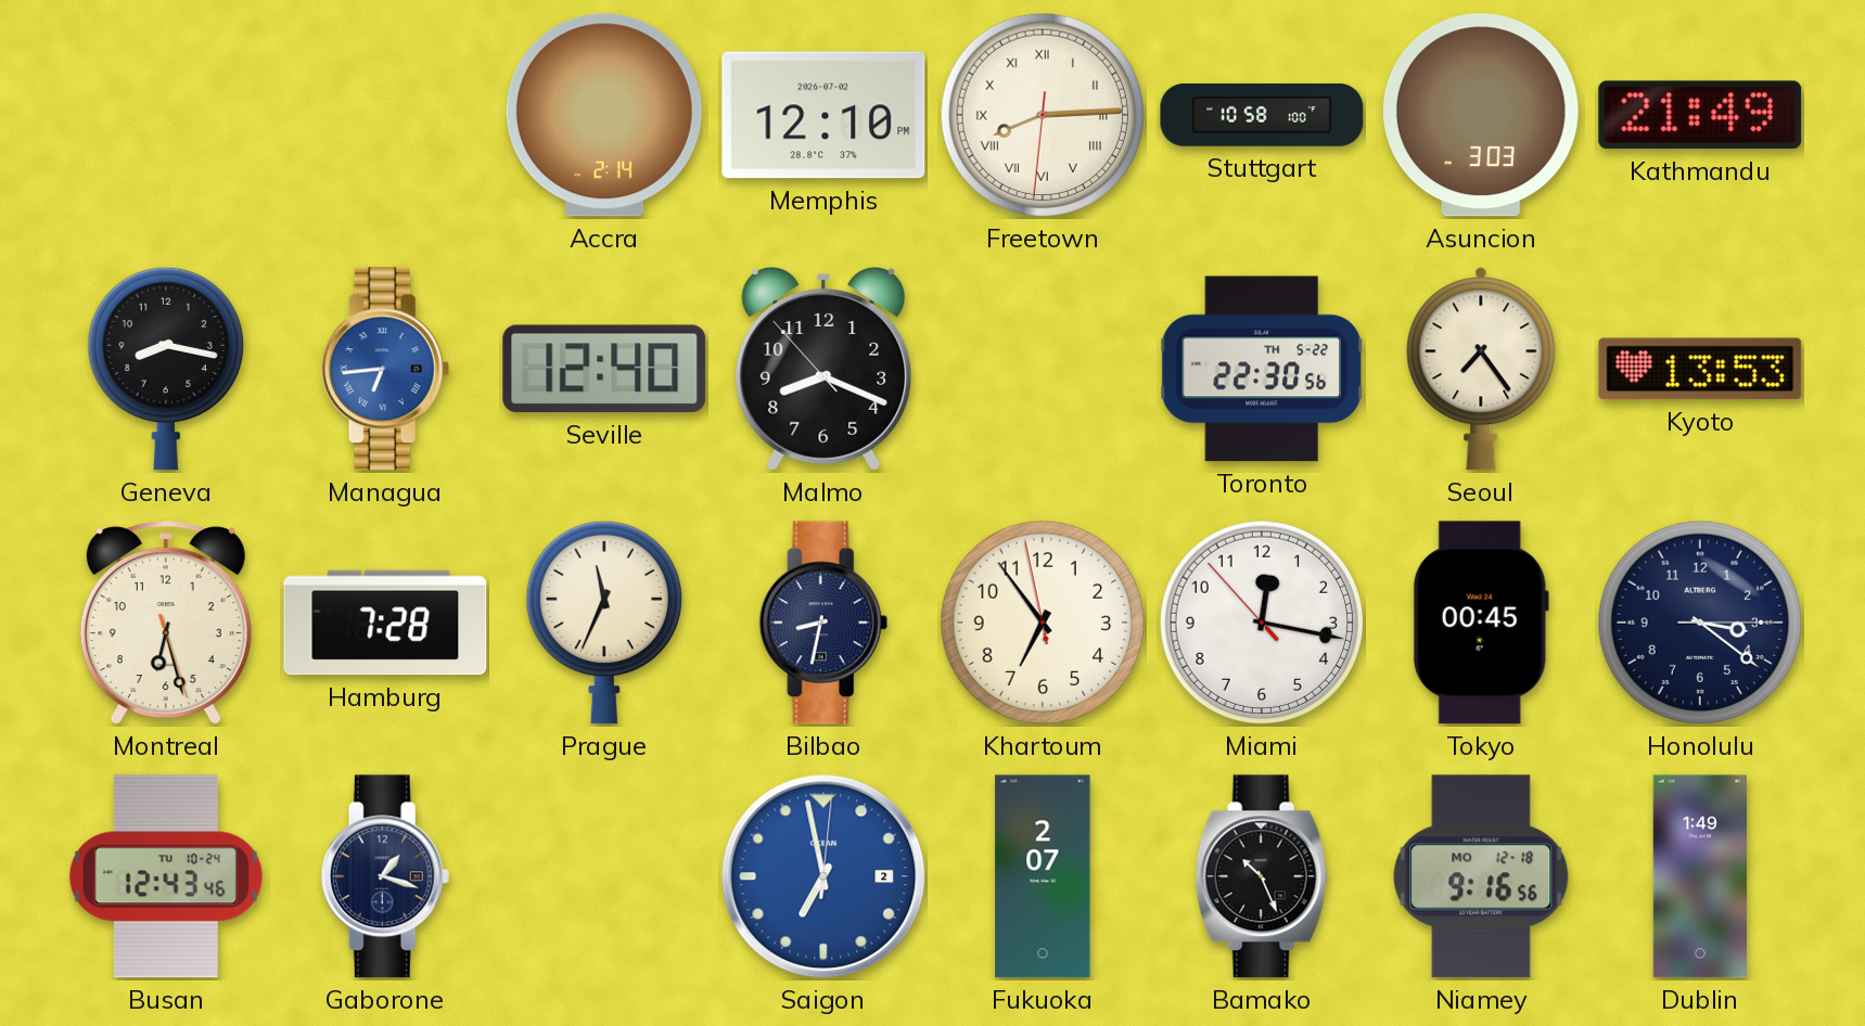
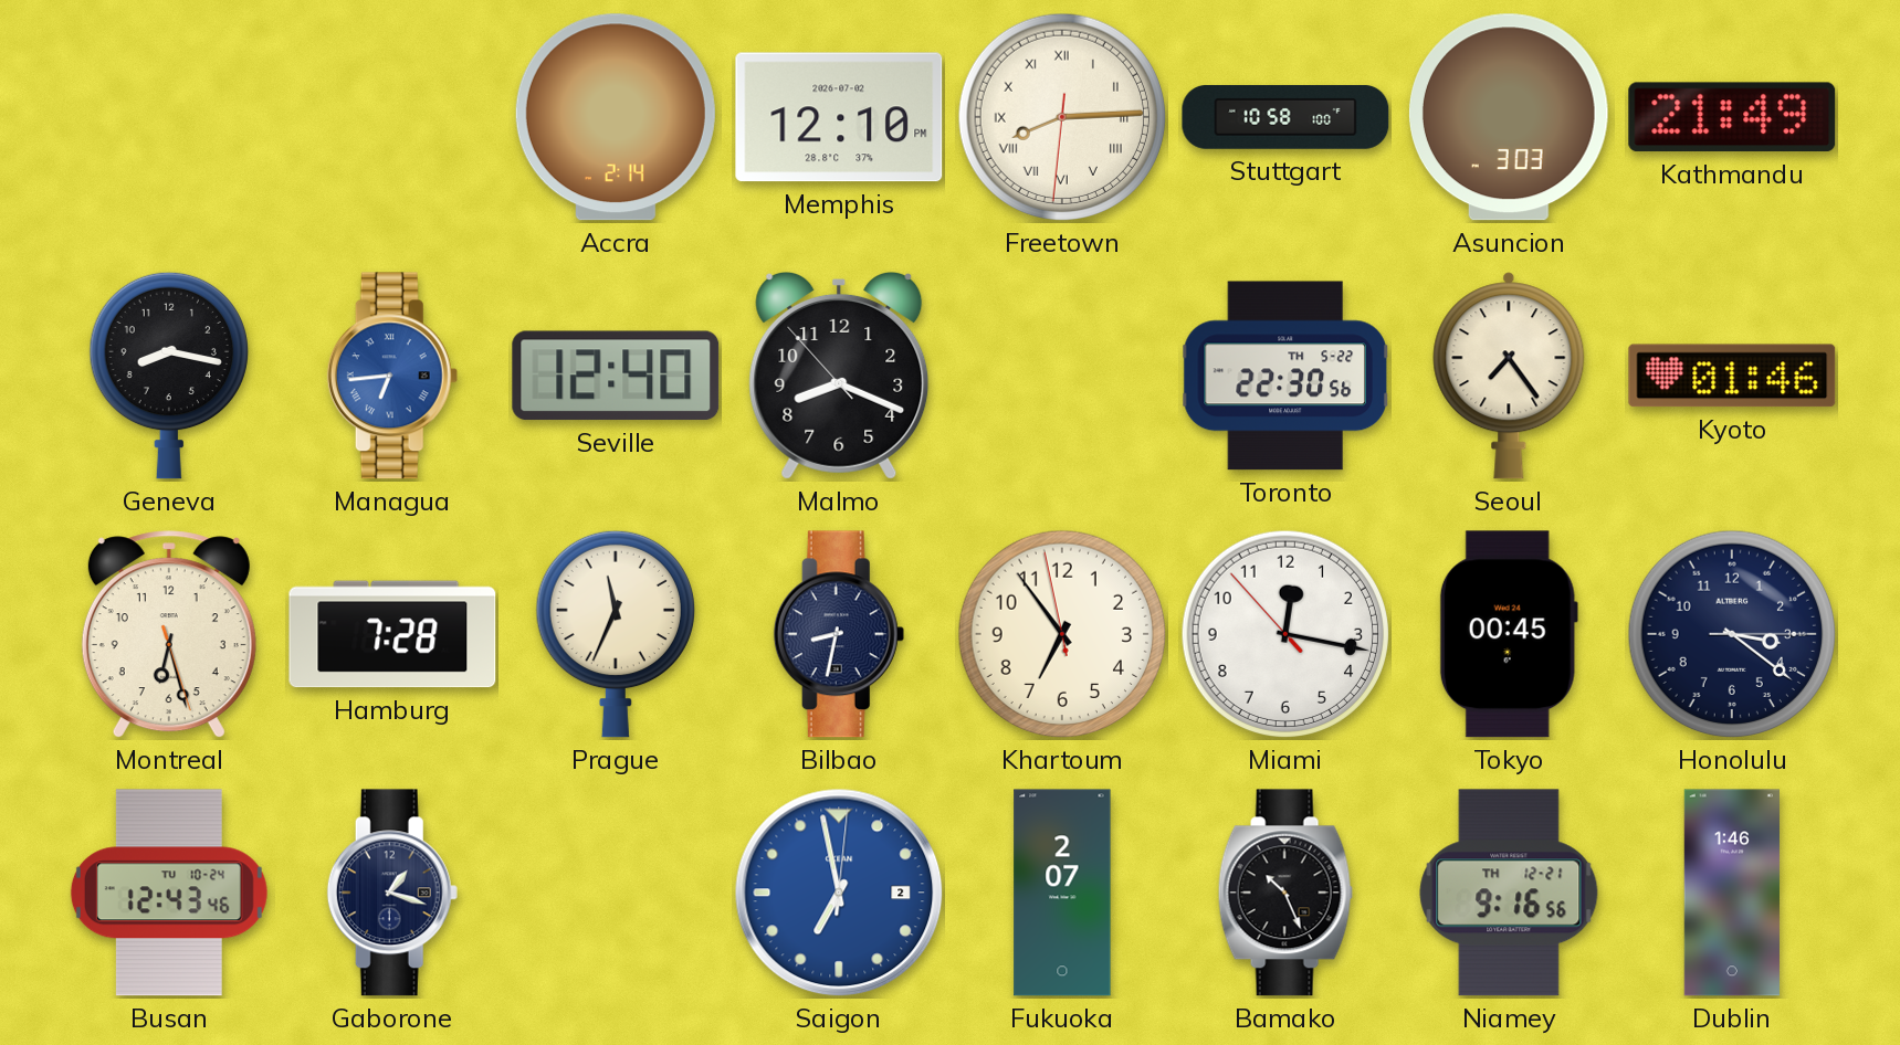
Kyoto: 13:53 -> 01:46 (1732, 376)
Niamey date: MO 12-18 -> TH 12-21 (1509, 893)
Dublin: 1:49 -> 1:46 (1732, 893)
